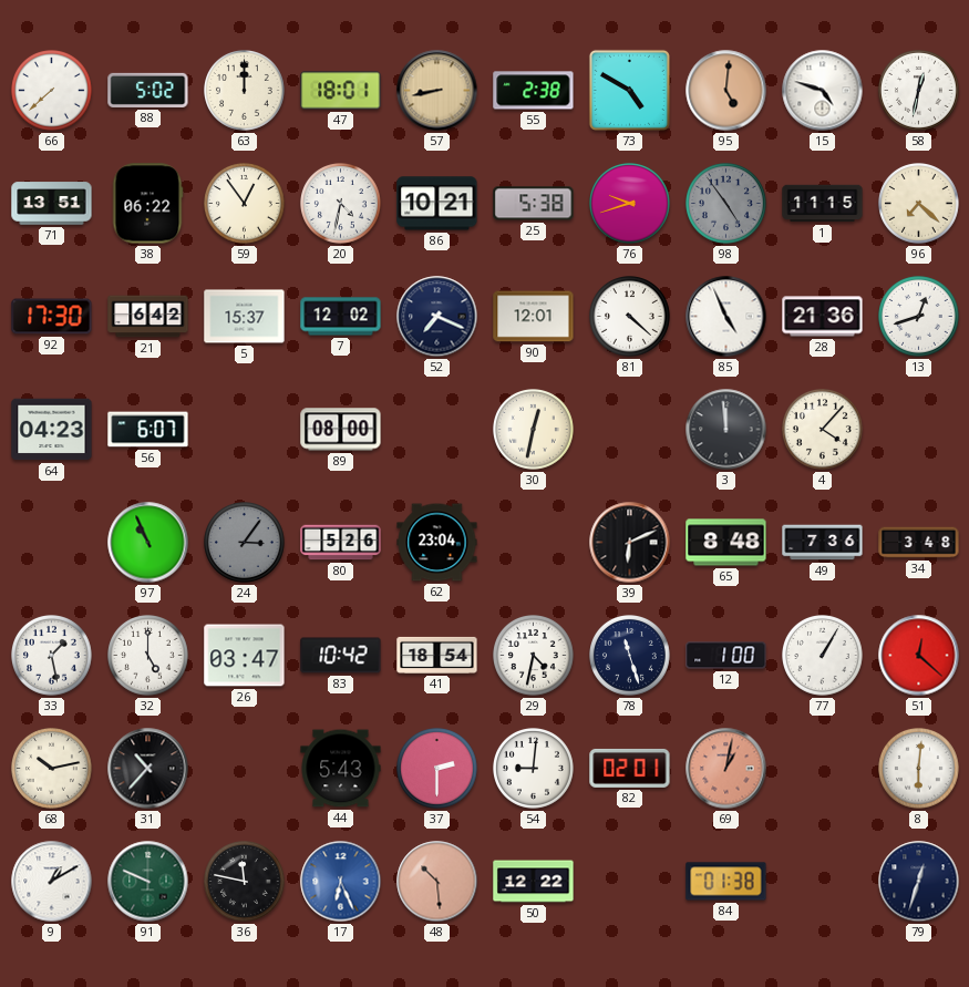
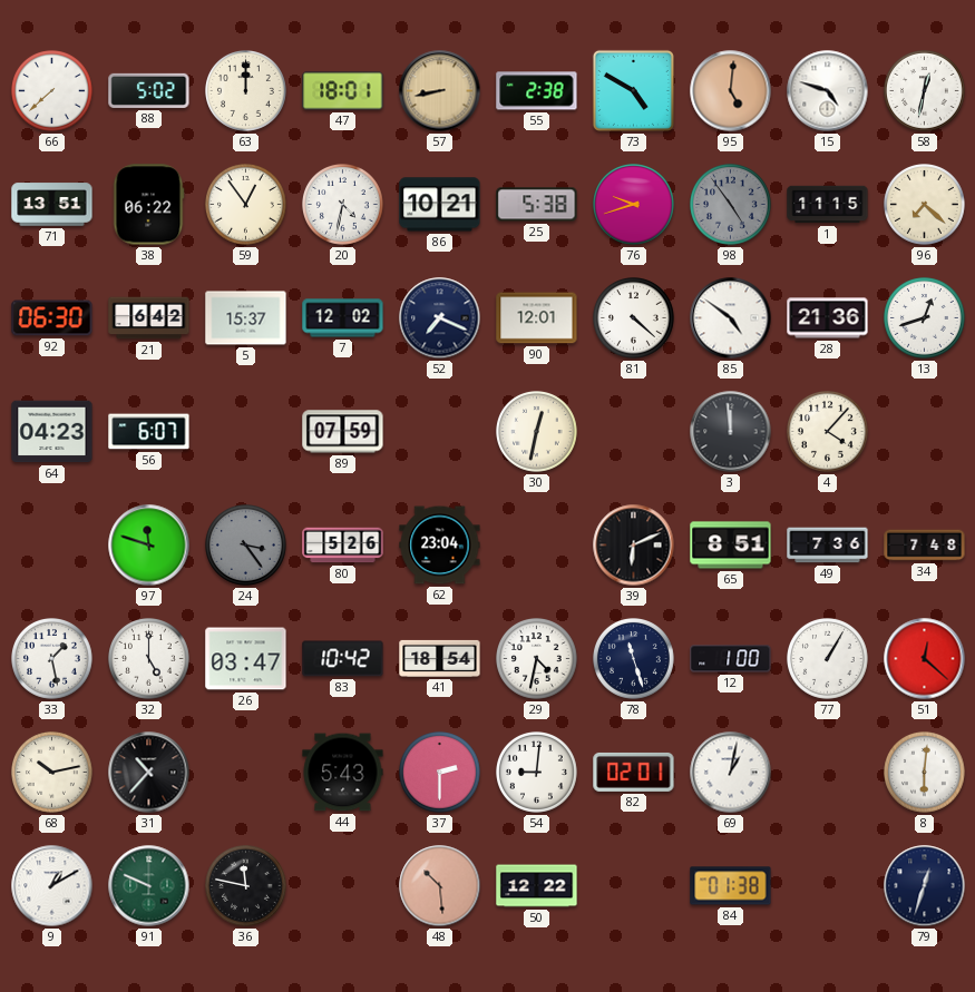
92: 17:30 -> 06:30 (52, 318)
85: 4:56 -> 4:51 (731, 318)
89: 08:00 -> 07:59 (343, 432)
97: 10:56 -> 11:48 (149, 546)
24: 3:06 -> 3:24 (246, 546)
65: 8:48 -> 8:51 (731, 546)
34: 3:48 -> 7:48 (925, 546)
69 dial: salmon -> white (731, 773)
17: 6:26 -> none (341, 882)
